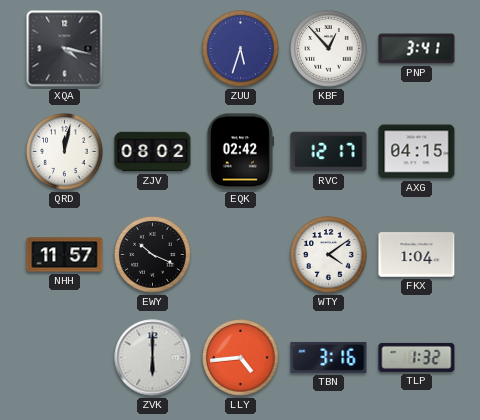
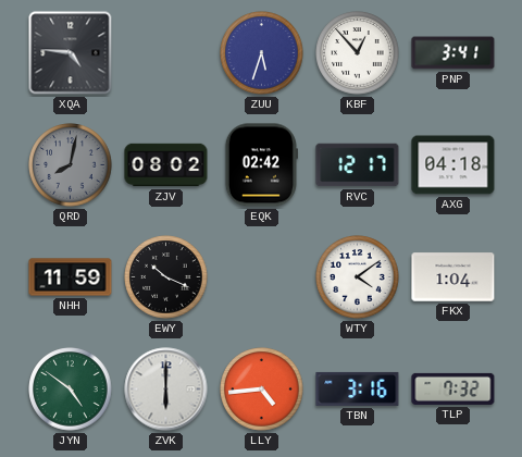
XQA: 4:17 -> 4:46 (71, 53)
QRD: 12:02 -> 8:02 (71, 165)
QRD dial: white -> grey (71, 165)
AXG: 04:15 -> 04:18 (453, 165)
NHH: 11:57 -> 11:59 (71, 277)
JYN: none -> 4:51 (71, 390)
TLP: 1:32 -> 7:32 (453, 388)
